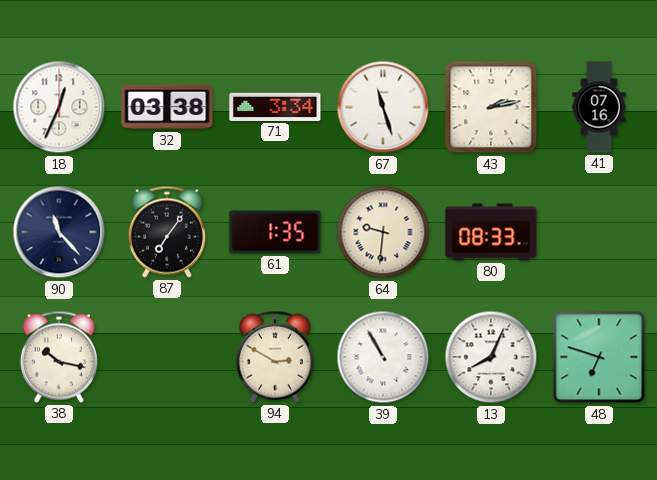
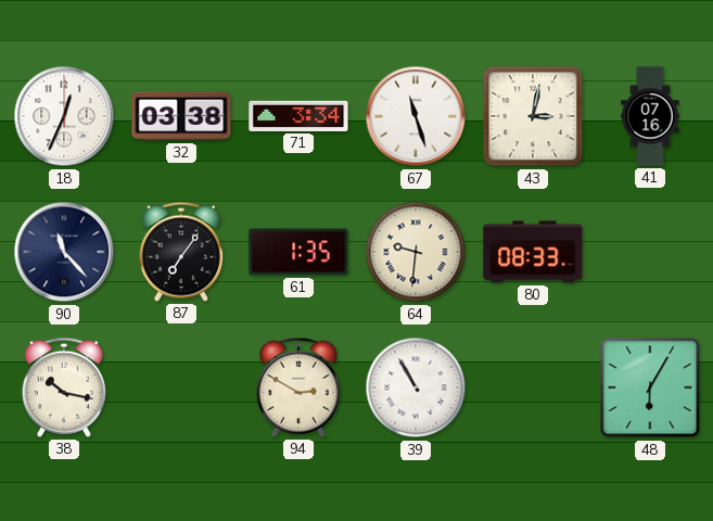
43: 2:13 -> 3:02 (533, 116)
13: 8:04 -> none (491, 357)
48: 6:48 -> 6:05 (650, 387)
